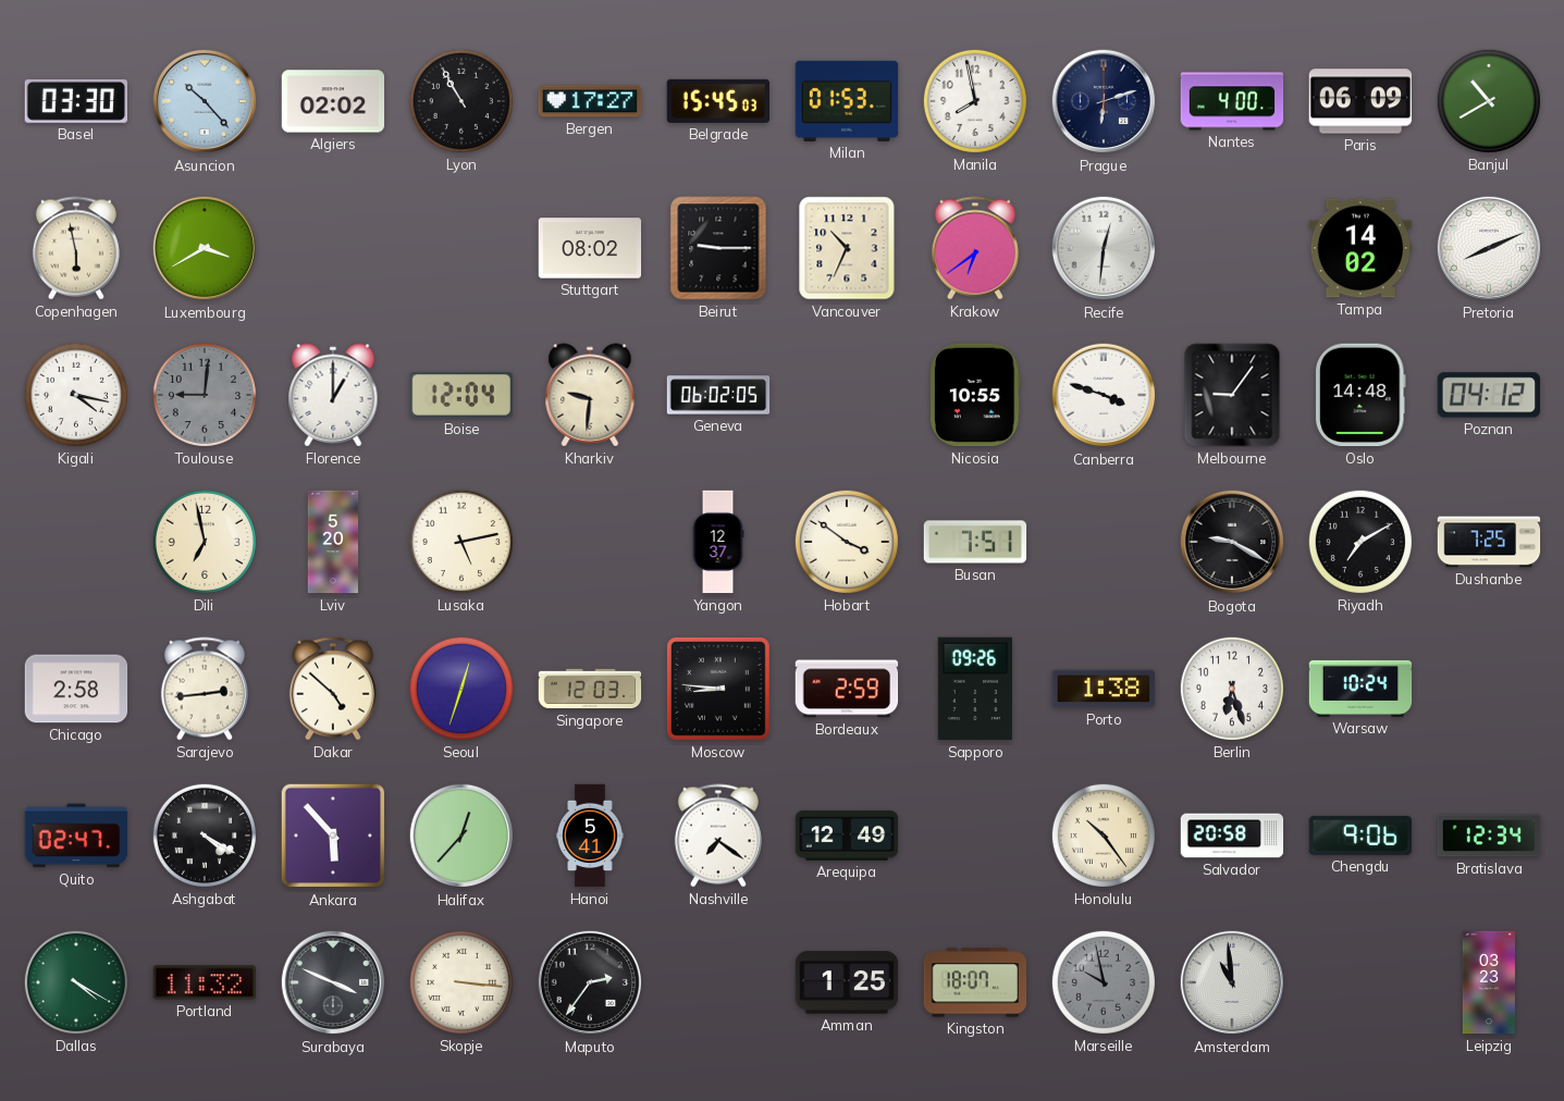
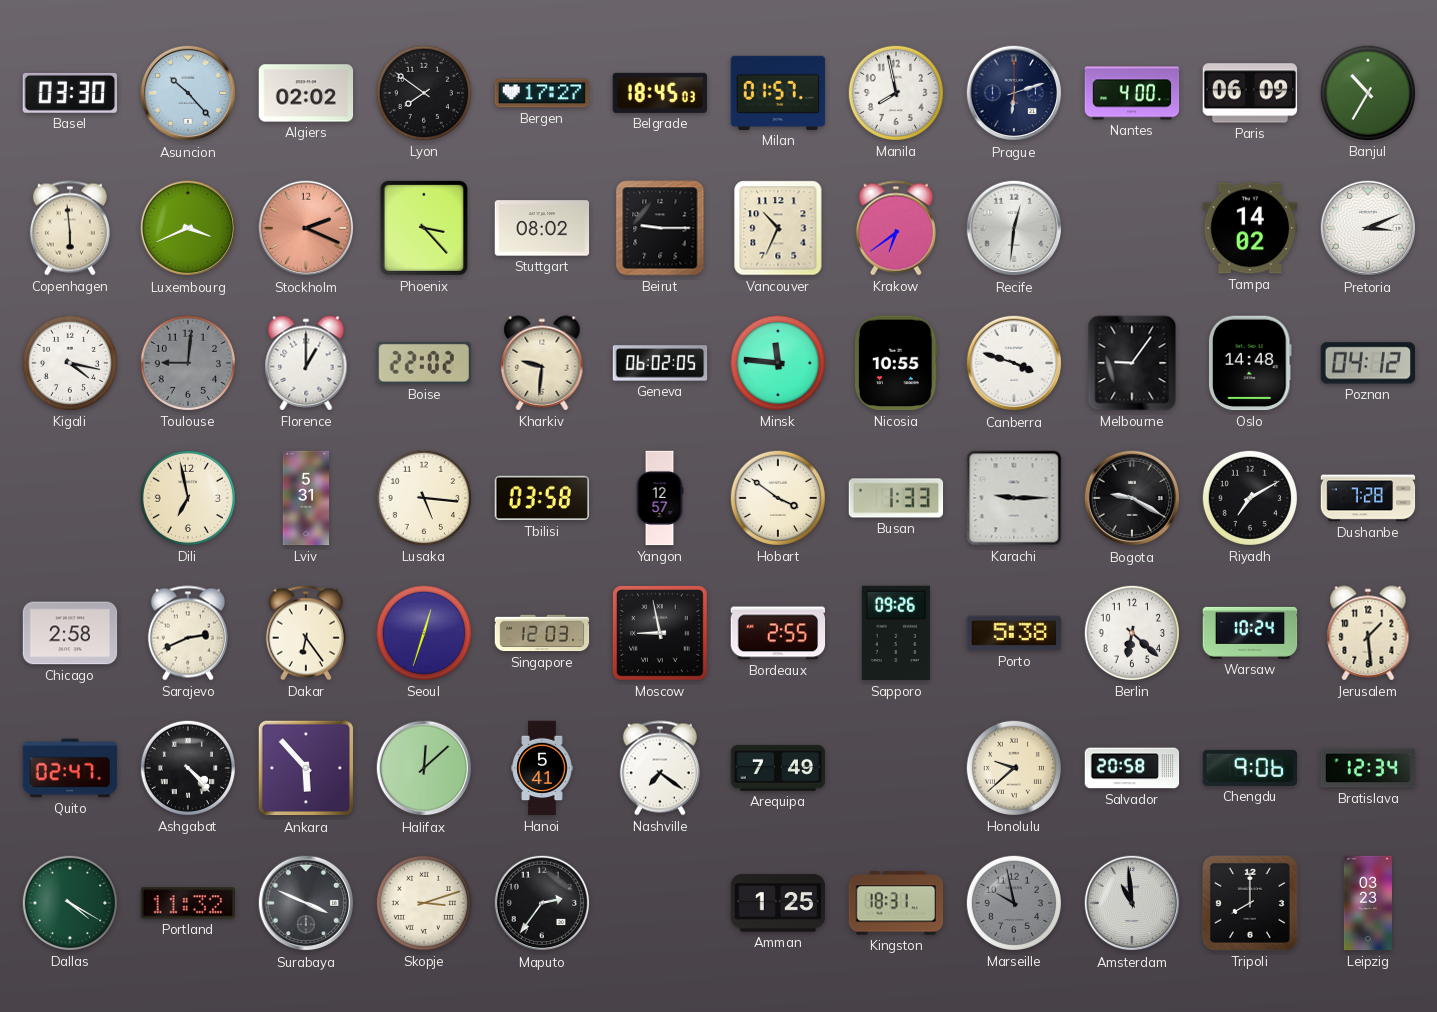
Lyon: 10:55 -> 7:51 (424, 93)
Belgrade: 15:45 -> 18:45 (660, 93)
Milan: 01:53 -> 01:57 (778, 93)
Banjul: 10:40 -> 10:35 (1368, 93)
Copenhagen: 5:58 -> 5:59 (70, 228)
Luxembourg: 3:40 -> 3:41 (188, 228)
Stockholm: none -> 2:19 (306, 228)
Phoenix: none -> 3:23 (424, 228)
Pretoria: 8:11 -> 3:11 (1368, 228)
Boise: 12:04 -> 22:02 (423, 363)
Minsk: none -> 11:46 (778, 363)
Lviv: 5:20 -> 5:31 (306, 498)
Lusaka: 5:13 -> 5:16 (424, 498)
Tbilisi: none -> 03:58 (542, 498)
Yangon: 12:37 -> 12:57 (660, 498)
Busan: 7:51 -> 1:33 (896, 498)
Karachi: none -> 9:15 (1014, 498)
Dushanbe: 7:25 -> 7:28 (1368, 498)
Sarajevo: 2:44 -> 2:41 (188, 633)
Dakar: 4:52 -> 6:24 (306, 633)
Moscow: 8:46 -> 8:58 (660, 633)
Bordeaux: 2:59 -> 2:55 (778, 633)
Porto: 1:38 -> 5:38 (1014, 633)
Berlin: 6:27 -> 6:22 (1132, 633)
Jerusalem: none -> 1:29 (1368, 633)
Ashgabat: 4:20 -> 4:23 (188, 768)
Halifax: 12:37 -> 12:08 (424, 768)
Arequipa: 12:49 -> 7:49 (778, 768)
Honolulu: 10:24 -> 9:38 (1014, 768)
Skopje: 3:16 -> 3:12 (424, 903)
Kingston: 18:07 -> 18:31 (896, 903)
Tripoli: none -> 8:00 (1250, 903)
